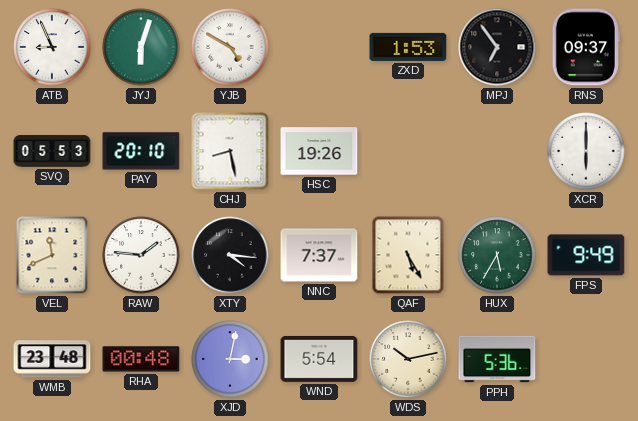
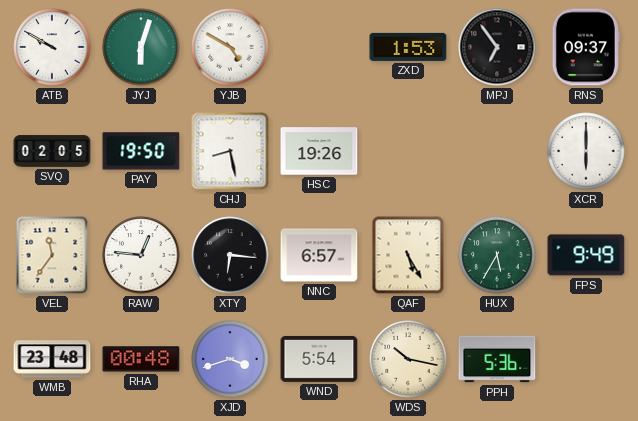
ATB: 8:56 -> 9:50 (52, 47)
SVQ: 05:53 -> 02:05 (52, 151)
PAY: 20:10 -> 19:50 (141, 151)
VEL: 11:41 -> 11:36 (52, 255)
RAW: 1:46 -> 12:46 (141, 255)
XTY: 4:16 -> 6:16 (230, 255)
NNC: 7:37 -> 6:57 (319, 255)
XJD: 3:02 -> 3:42 (230, 359)
WDS: 10:13 -> 10:17 (408, 359)
